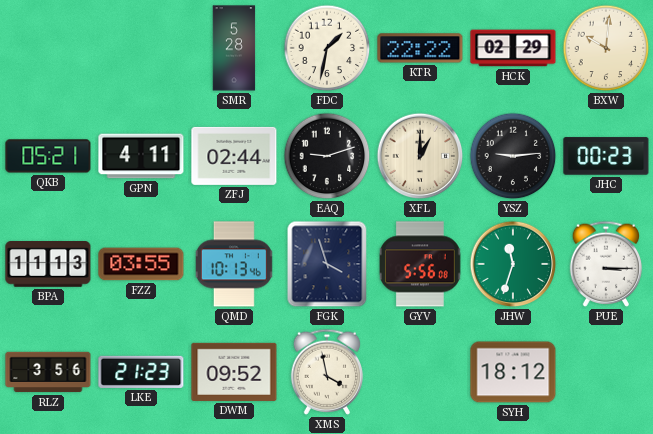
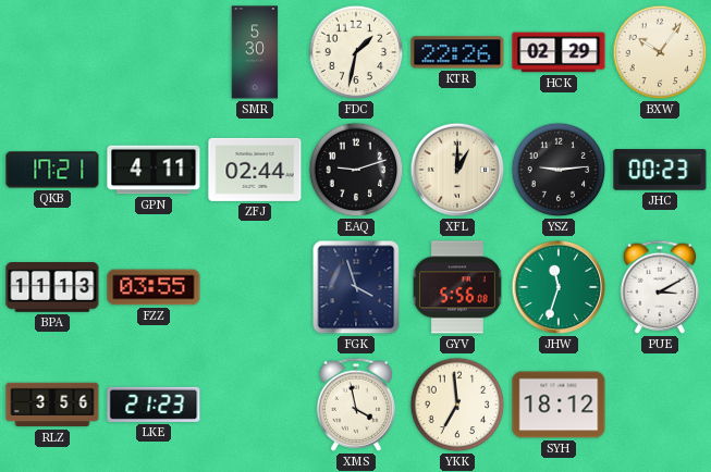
SMR: 5:28 -> 5:30 (255, 52)
KTR: 22:22 -> 22:26 (457, 52)
BXW: 10:01 -> 10:06 (660, 52)
QKB: 05:21 -> 17:21 (52, 170)
QMD: 10:13 -> none (234, 264)
PUE: 3:15 -> 3:10 (660, 287)
DWM: 09:52 -> none (234, 372)
YKK: none -> 6:59 (457, 405)
